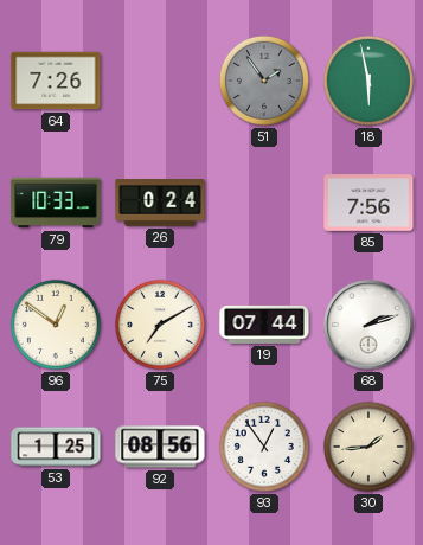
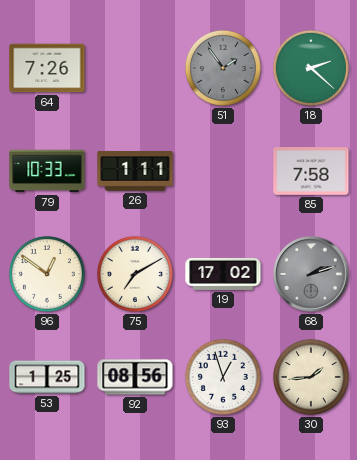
18: 5:58 -> 2:22 (311, 68)
26: 0:24 -> 1:11 (135, 171)
85: 7:56 -> 7:58 (311, 171)
19: 07:44 -> 17:02 (223, 274)
68 dial: white -> grey (311, 274)
93: 12:54 -> 12:57 (223, 377)
